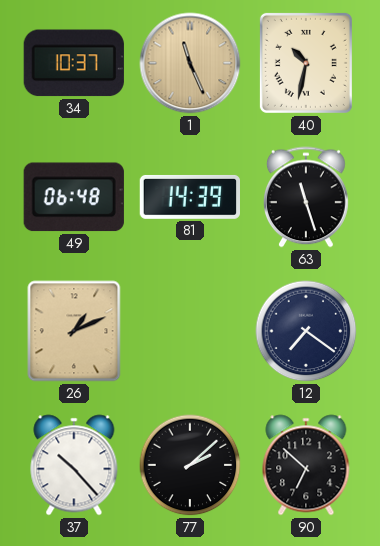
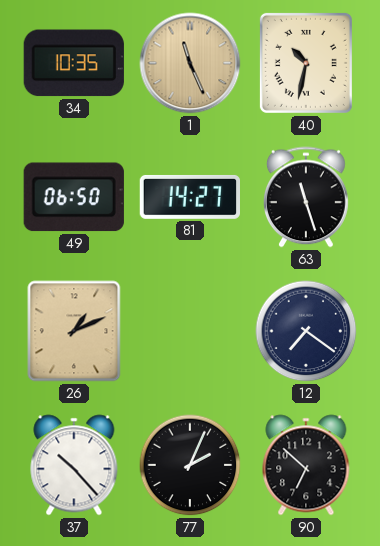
34: 10:37 -> 10:35 (74, 63)
49: 06:48 -> 06:50 (74, 197)
81: 14:39 -> 14:27 (189, 197)
77: 2:08 -> 2:04 (190, 465)
